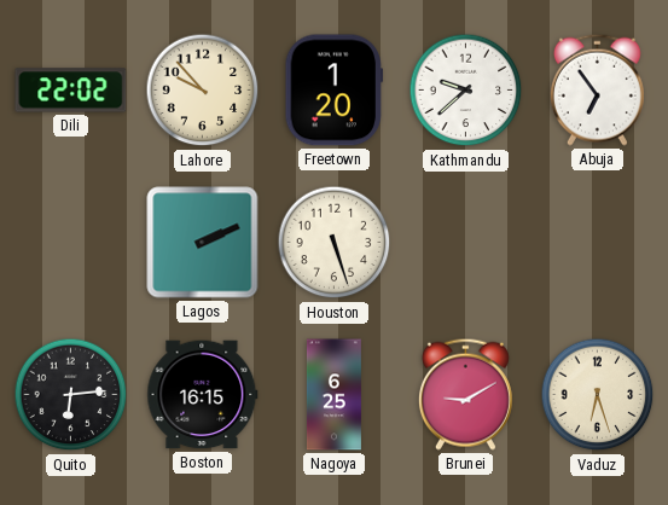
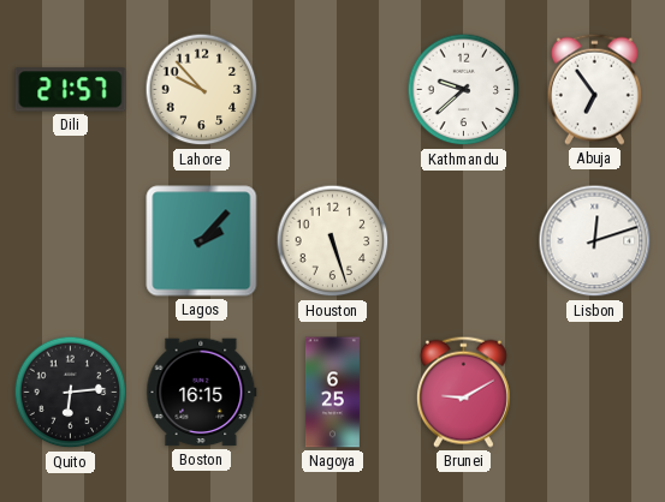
Dili: 22:02 -> 21:57 (71, 90)
Freetown: 1:20 -> none (335, 91)
Lagos: 2:11 -> 2:07 (202, 241)
Lisbon: none -> 12:12 (595, 241)
Vaduz: 6:27 -> none (598, 395)
